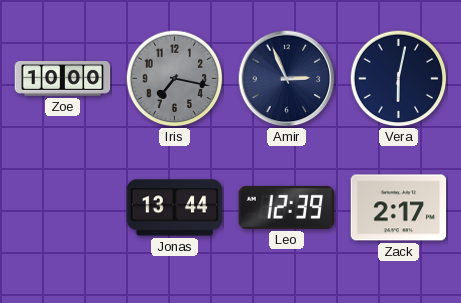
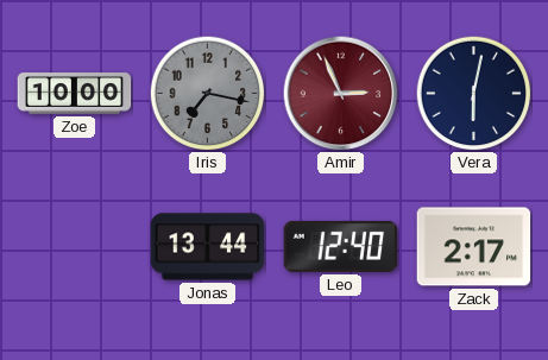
Amir dial: navy -> burgundy (341, 94)
Leo: 12:39 -> 12:40 (341, 246)
